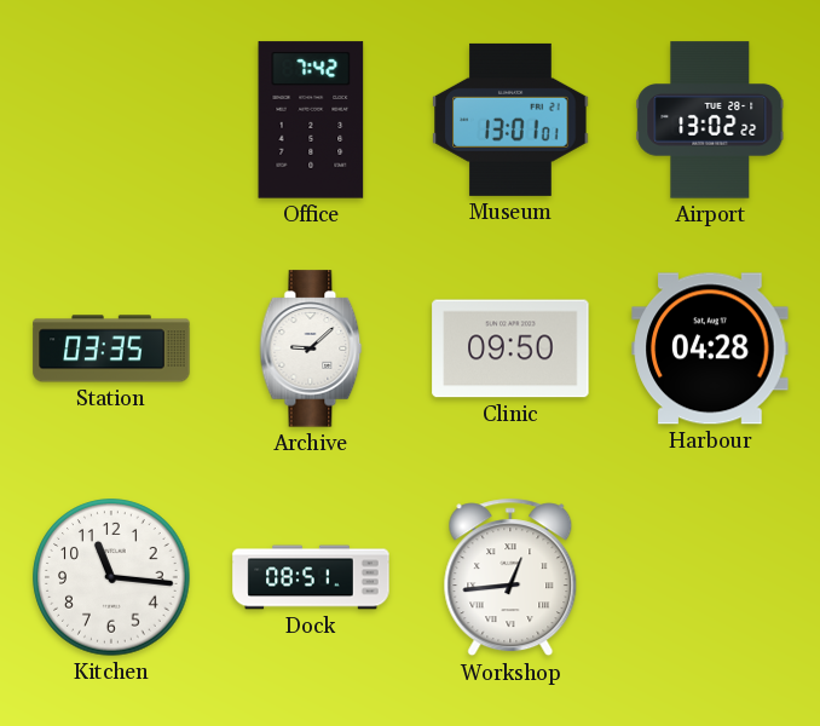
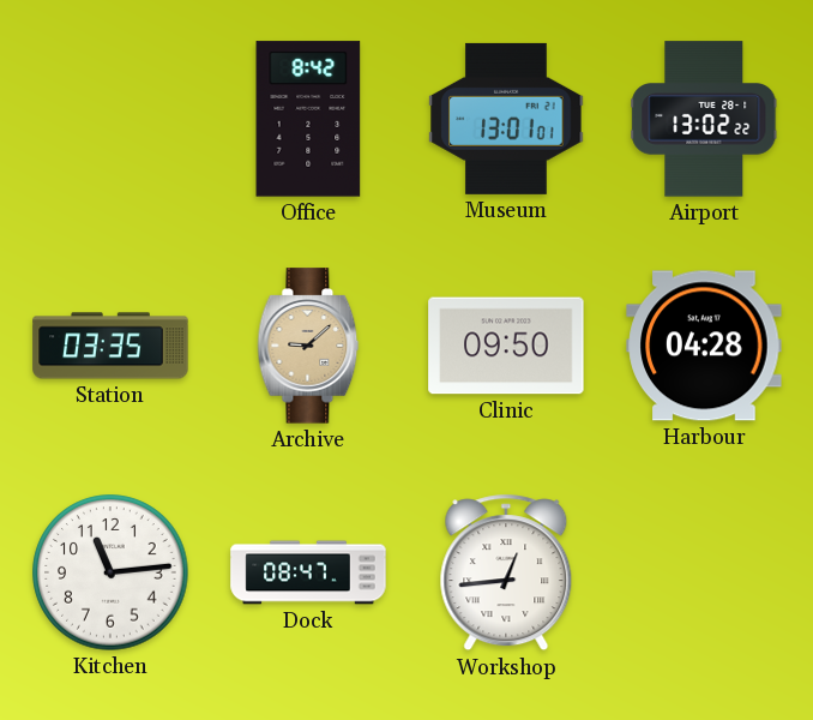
Office: 7:42 -> 8:42 (308, 119)
Archive dial: white -> champagne (308, 346)
Kitchen: 11:16 -> 11:14 (110, 572)
Dock: 08:51 -> 08:47 (308, 572)
